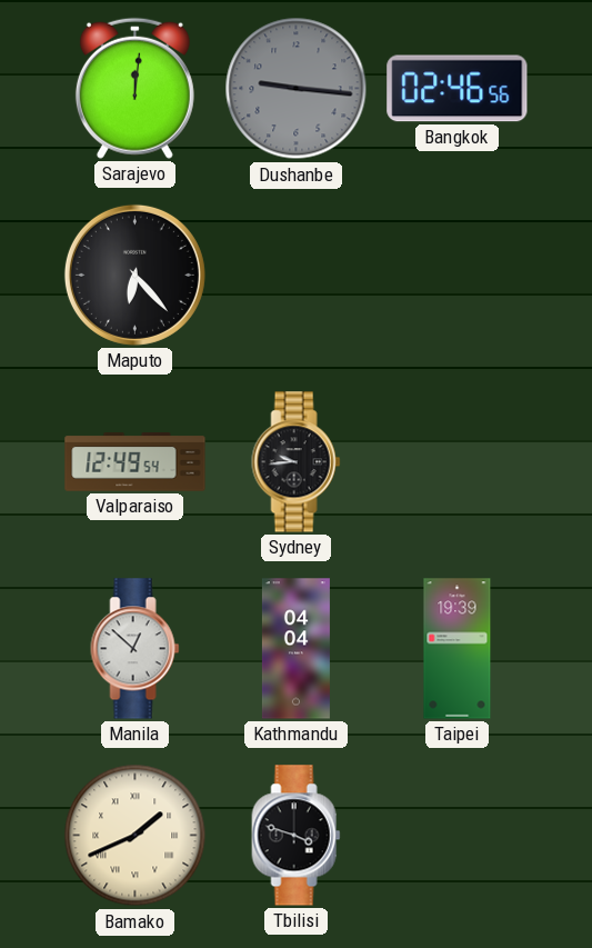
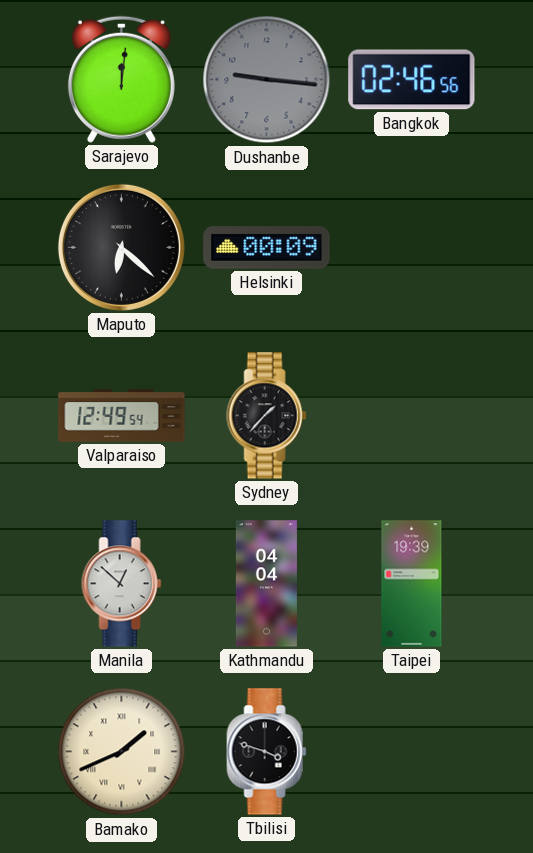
Maputo: 6:23 -> 6:22 (121, 247)
Helsinki: none -> 00:09 (267, 248)
Sydney: 9:44 -> 1:37 (267, 416)
